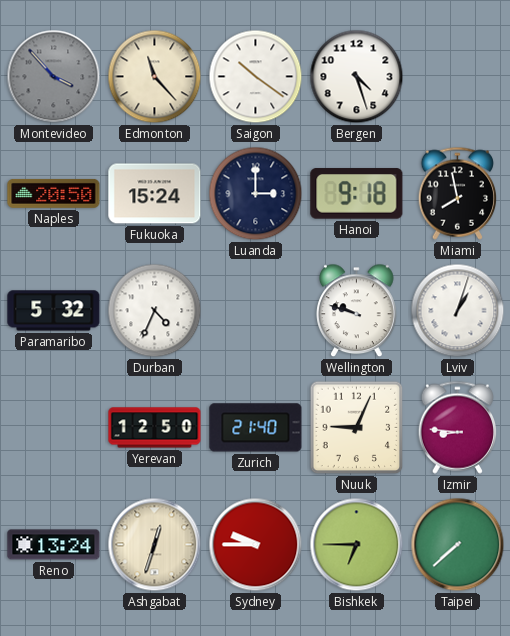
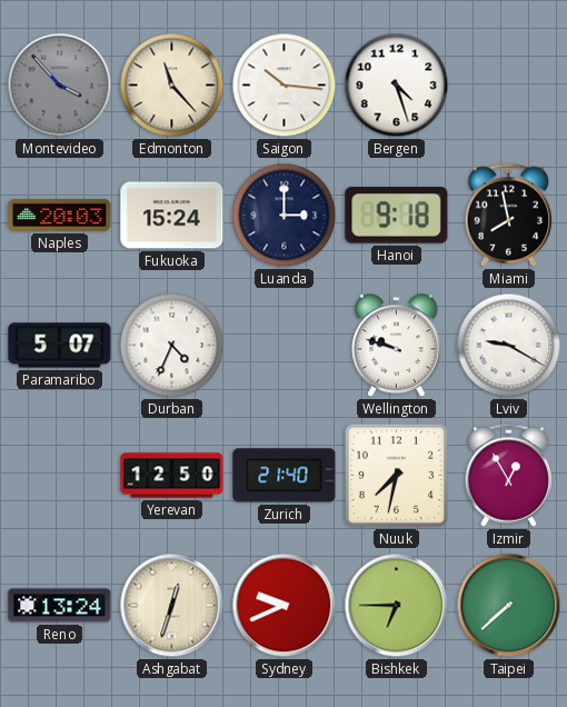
Saigon: 10:21 -> 10:16 (285, 86)
Naples: 20:50 -> 20:03 (60, 215)
Paramaribo: 5:32 -> 5:07 (60, 346)
Lviv: 1:03 -> 9:20 (509, 346)
Nuuk: 9:04 -> 7:32 (397, 476)
Izmir: 8:46 -> 12:55 (508, 475)
Sydney: 9:45 -> 9:41 (285, 606)
